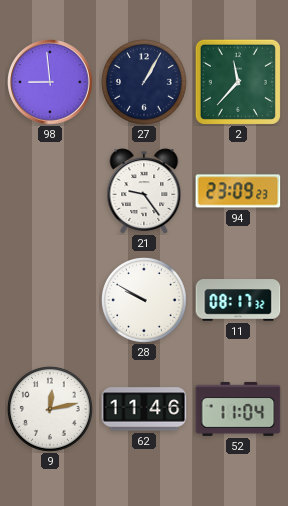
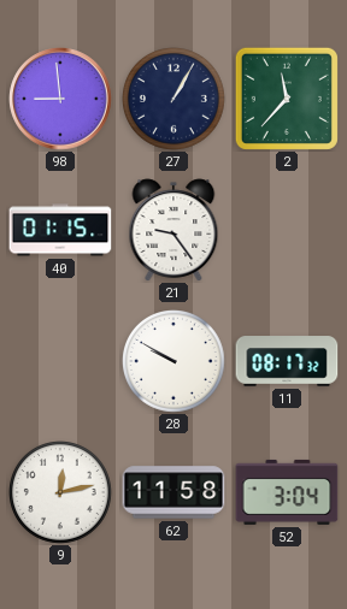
40: none -> 01:15 (60, 230)
94: 23:09 -> none (238, 191)
62: 11:46 -> 11:58 (173, 492)
52: 11:04 -> 3:04 (287, 492)
